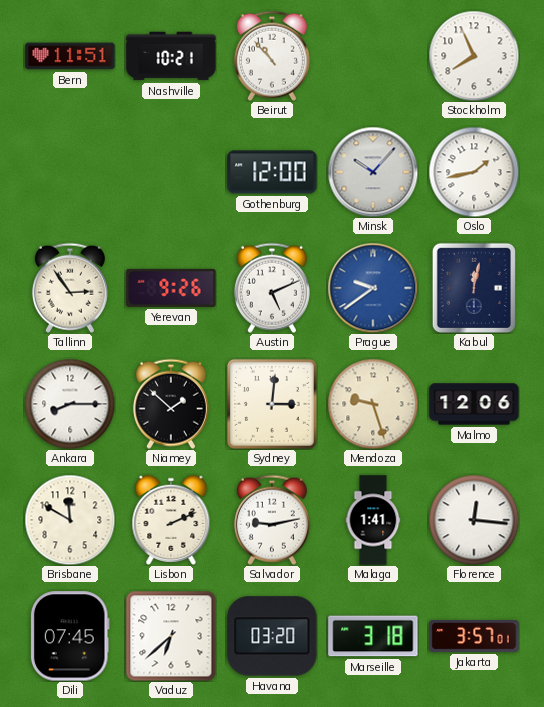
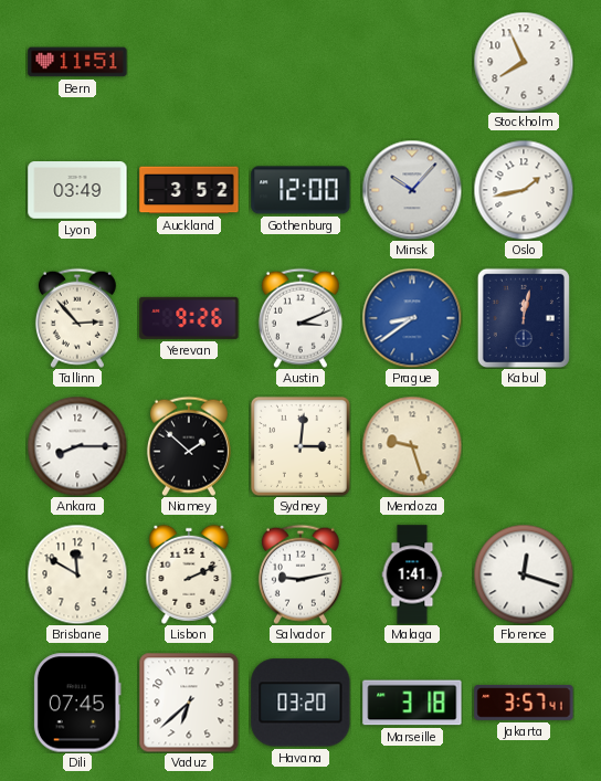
Nashville: 10:21 -> none (171, 56)
Beirut: 10:53 -> none (272, 56)
Lyon: none -> 03:49 (77, 191)
Auckland: none -> 3:52 (189, 190)
Tallinn: 2:54 -> 2:53 (77, 318)
Austin: 5:11 -> 3:11 (300, 318)
Prague: 9:39 -> 8:39 (412, 318)
Malmo: 12:06 -> none (474, 404)
Florence: 12:16 -> 12:18 (524, 574)
Jakarta: 3:57:01 -> 3:57:41 (524, 703)
